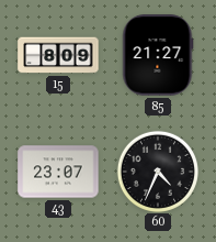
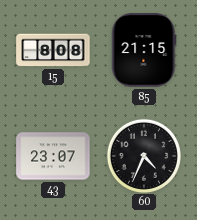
15: 8:09 -> 8:08 (53, 50)
85: 21:27 -> 21:15 (144, 50)
